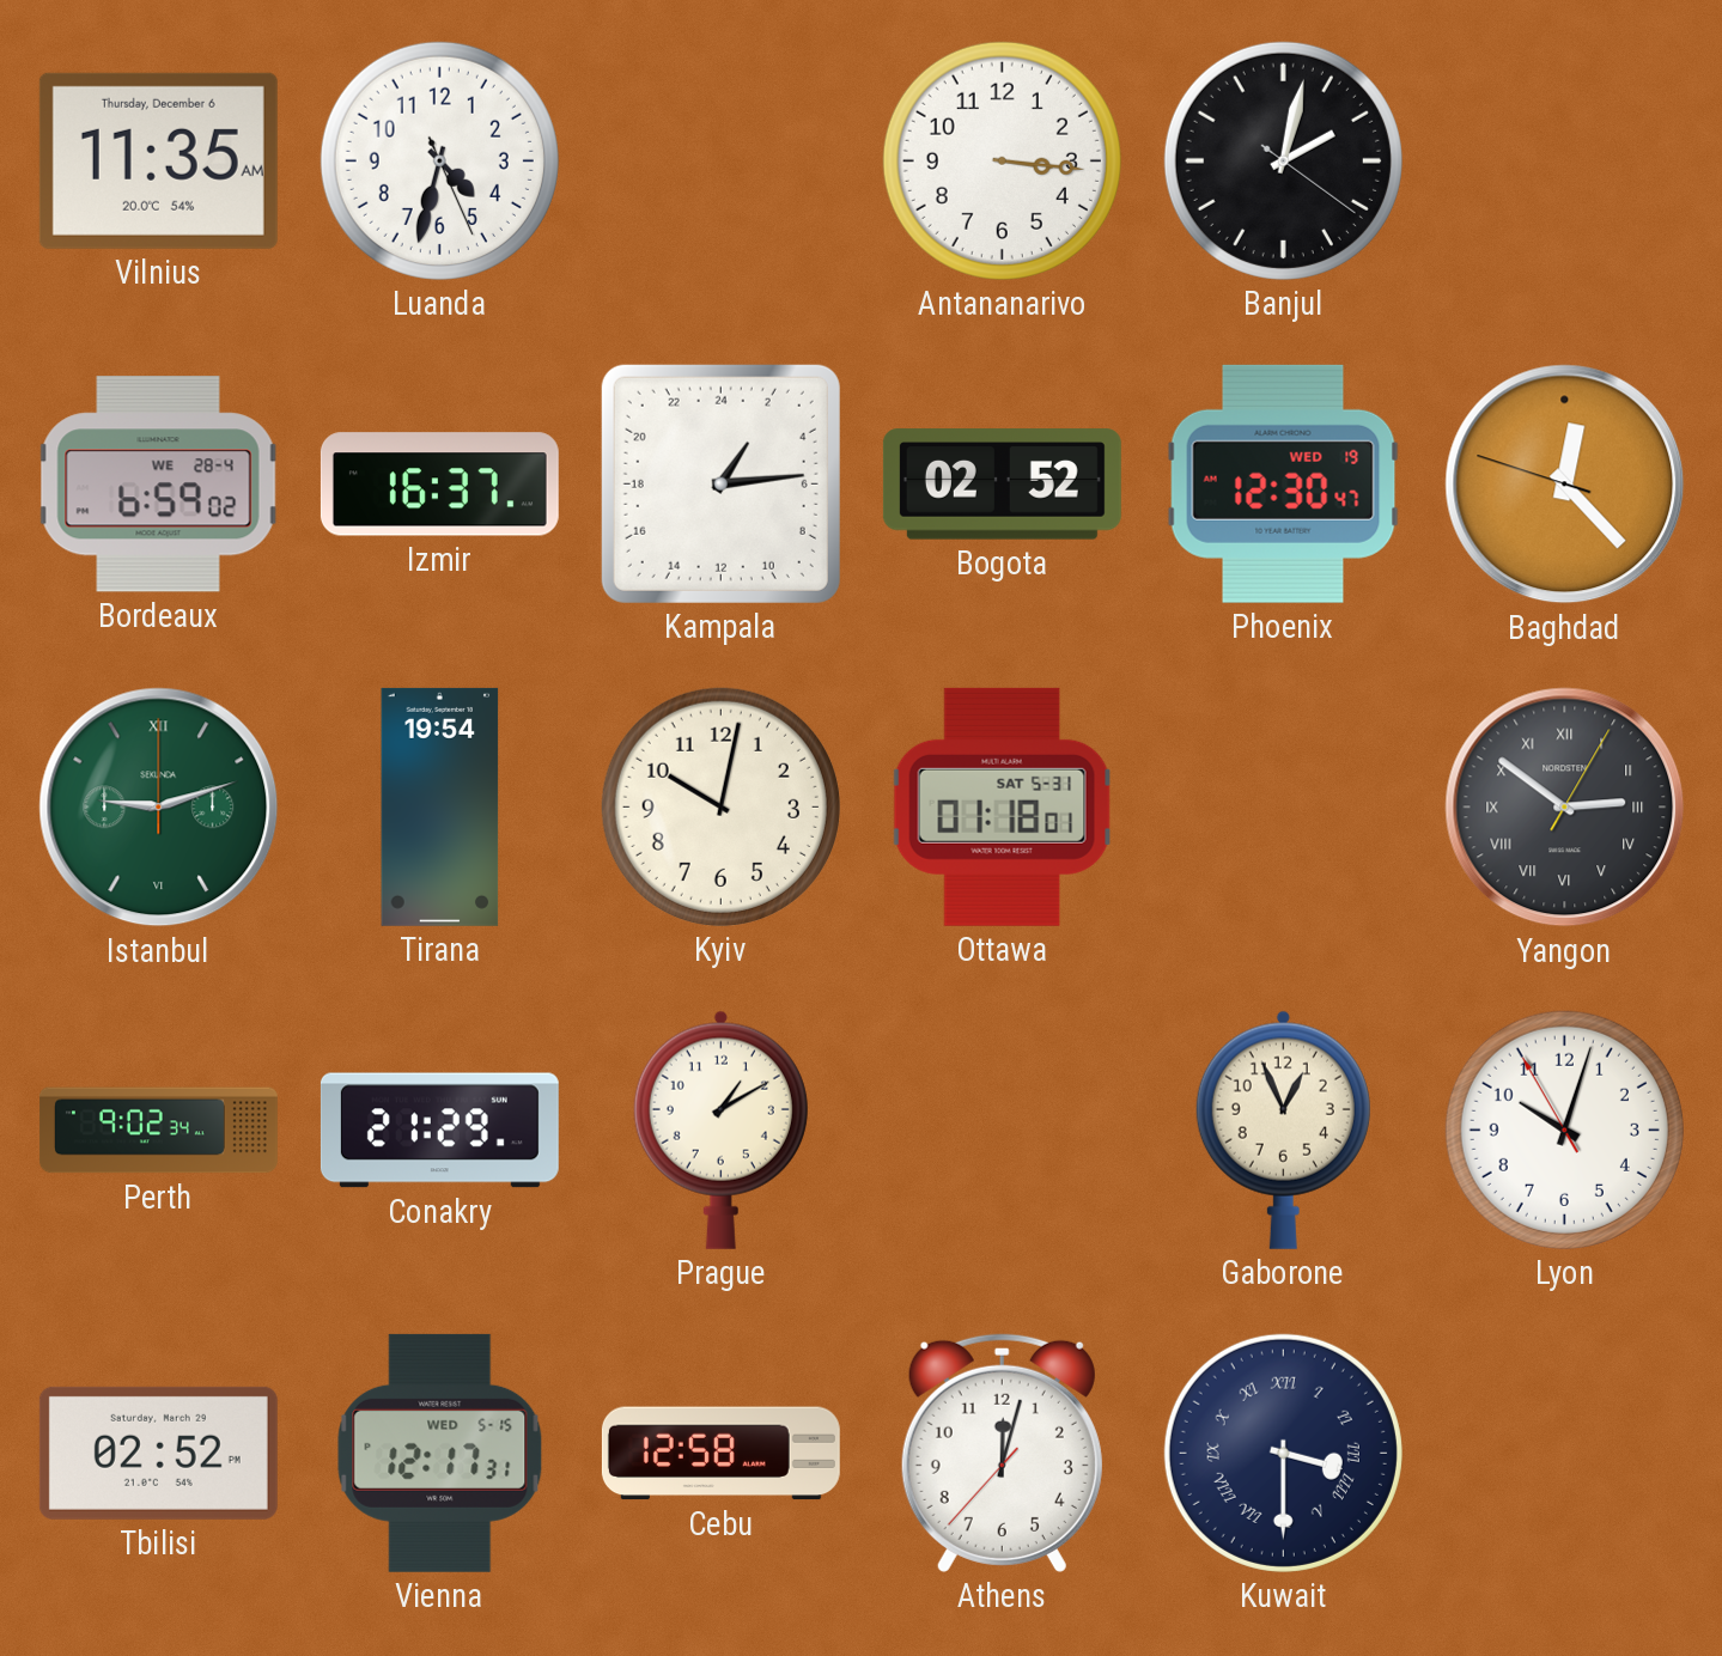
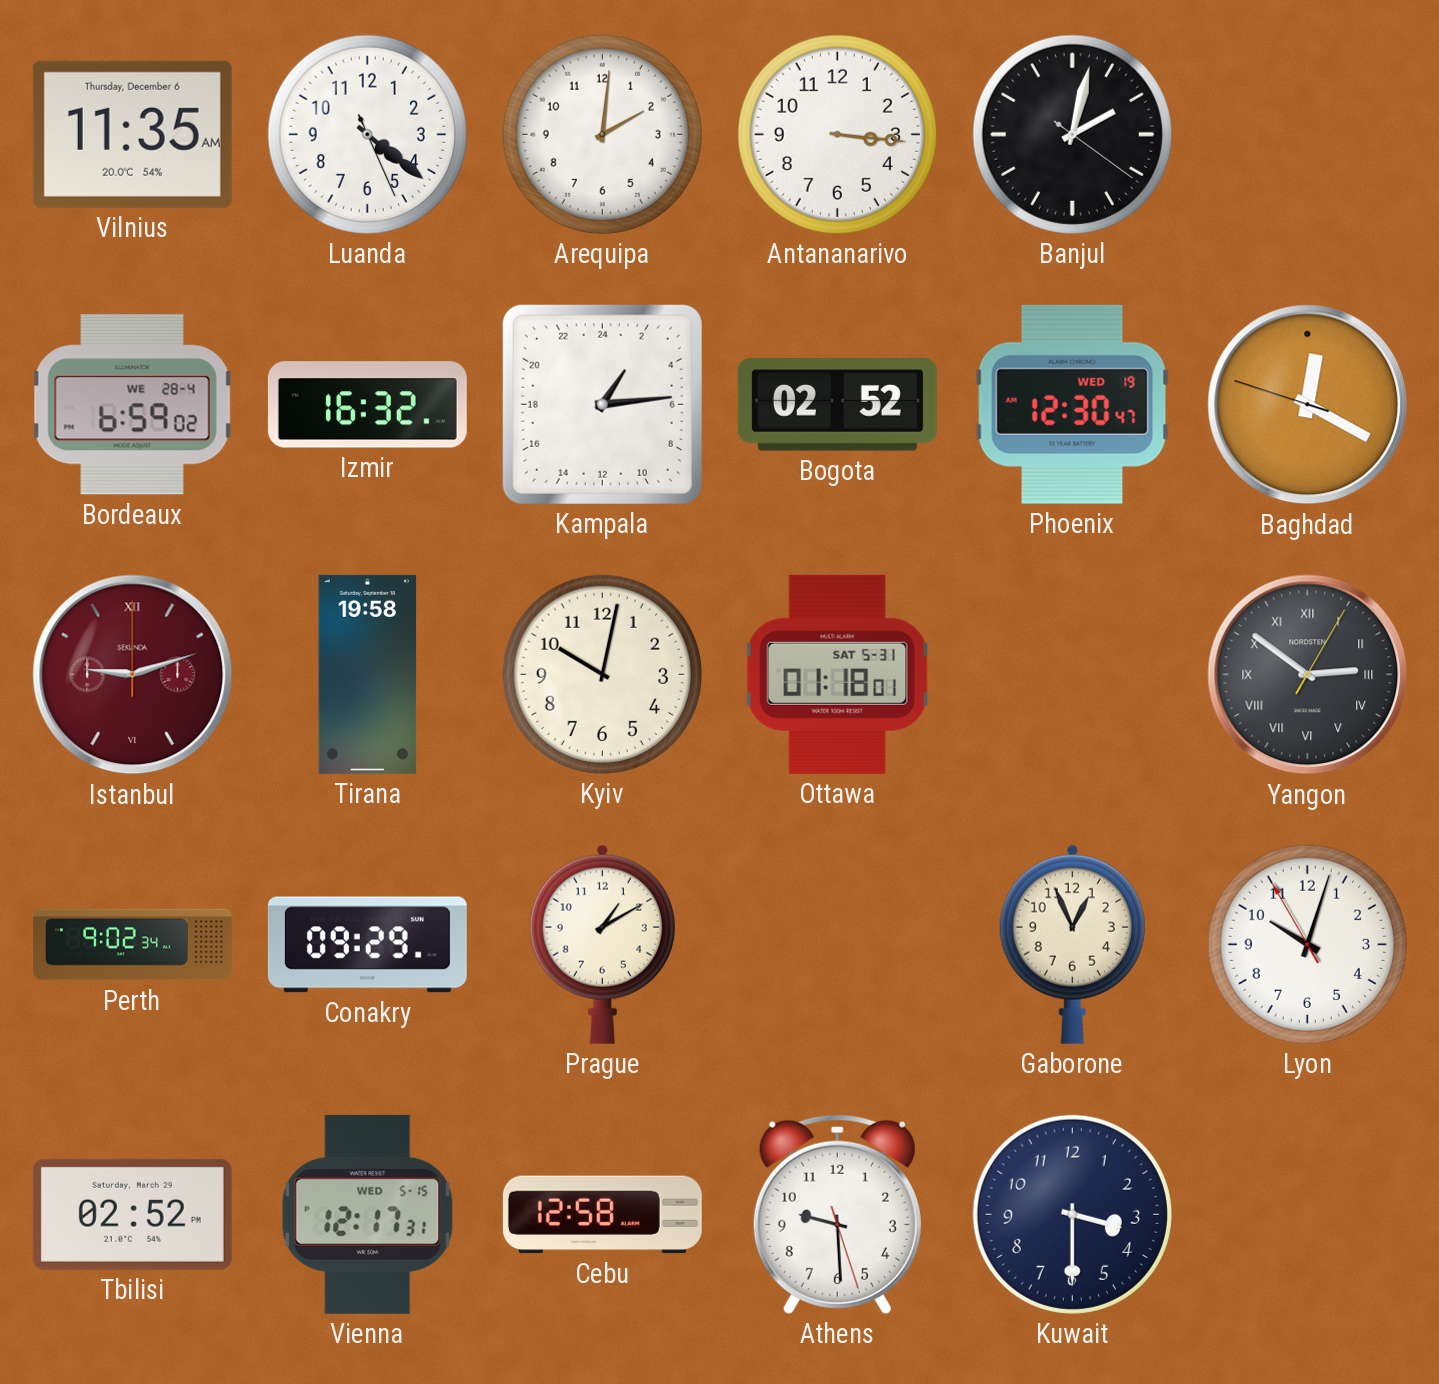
Luanda: 4:32 -> 4:21 (367, 134)
Arequipa: none -> 2:01 (602, 134)
Izmir: 16:37 -> 16:32 (367, 405)
Baghdad: 12:22 -> 12:19 (1308, 405)
Istanbul dial: green -> burgundy (133, 675)
Tirana: 19:54 -> 19:58 (368, 674)
Conakry: 21:29 -> 09:29 (367, 945)
Athens: 12:02 -> 9:29 (837, 1214)
Kuwait numerals: Roman -> Arabic (1072, 1214)
